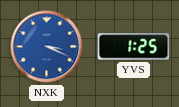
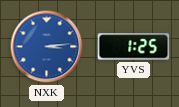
NXK: 3:19 -> 3:14 (47, 47)
